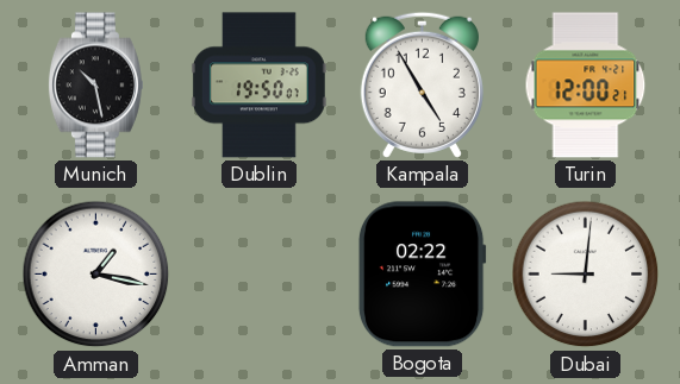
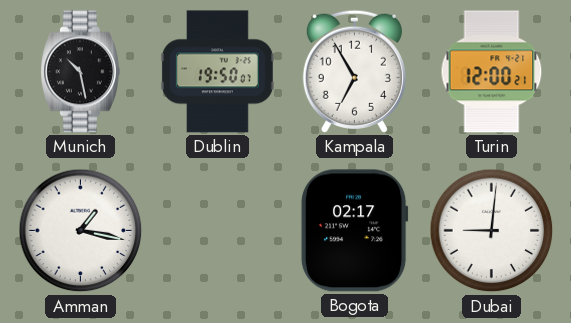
Kampala: 4:55 -> 6:55 (354, 71)
Bogota: 02:22 -> 02:17 (354, 231)
